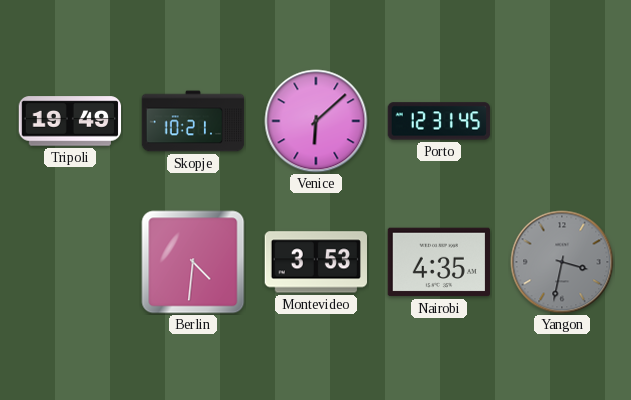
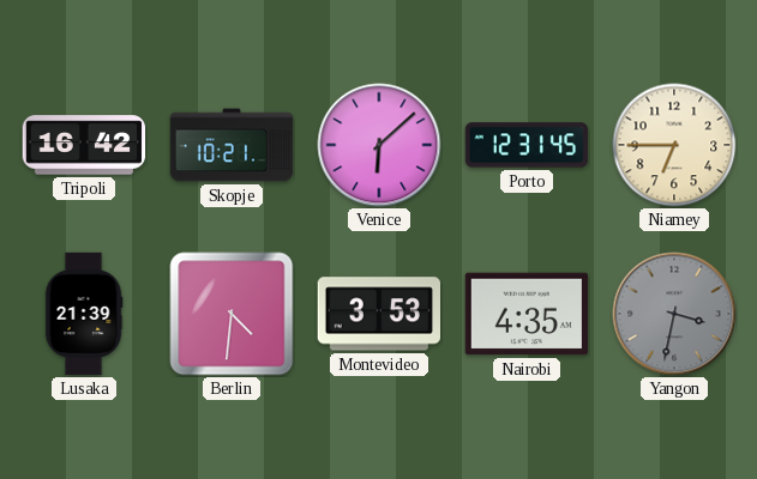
Tripoli: 19:49 -> 16:42 (84, 145)
Niamey: none -> 6:45 (674, 145)
Lusaka: none -> 21:39 (84, 314)
